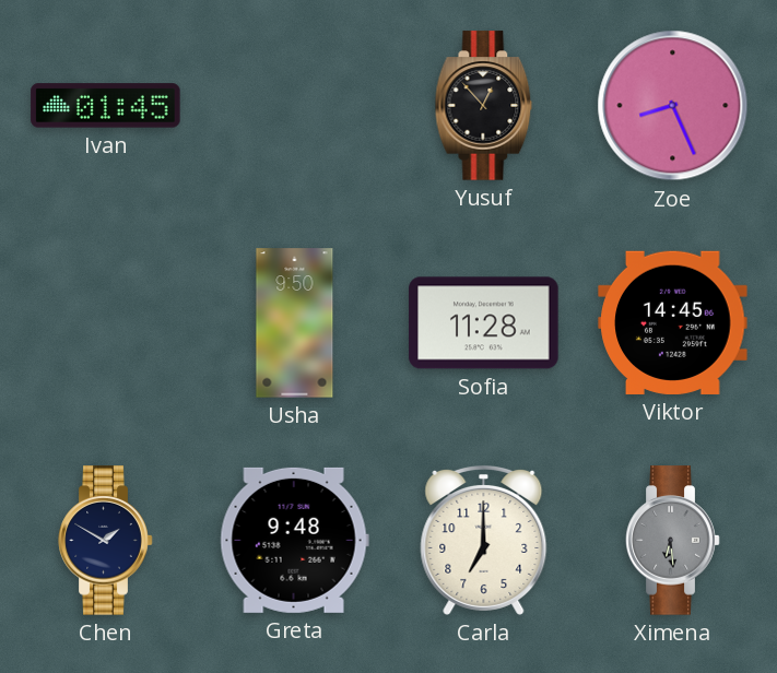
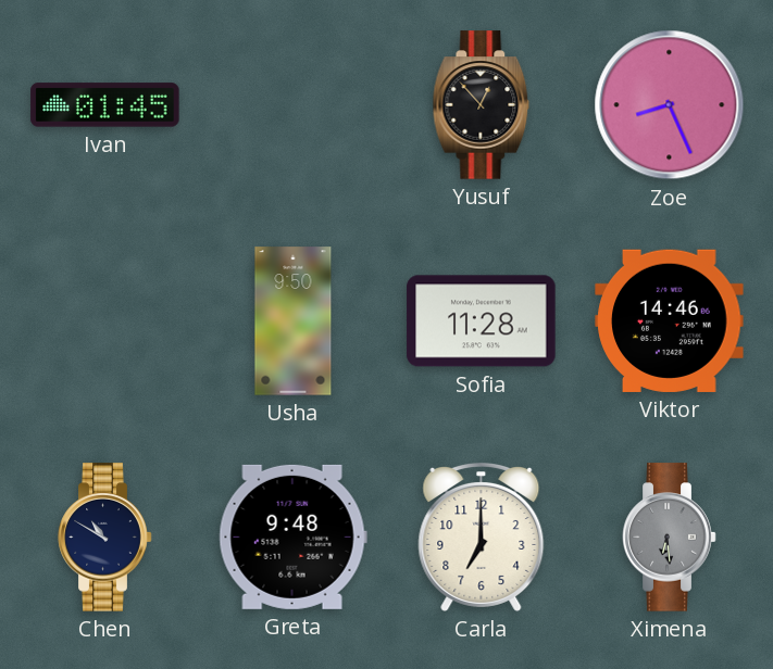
Viktor: 14:45 -> 14:46 (670, 320)
Chen: 1:50 -> 10:50 (105, 538)
